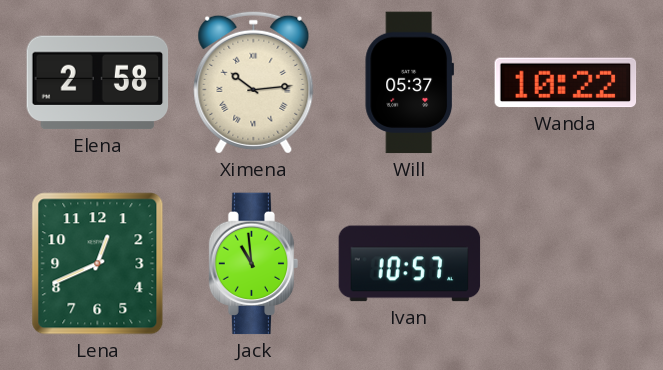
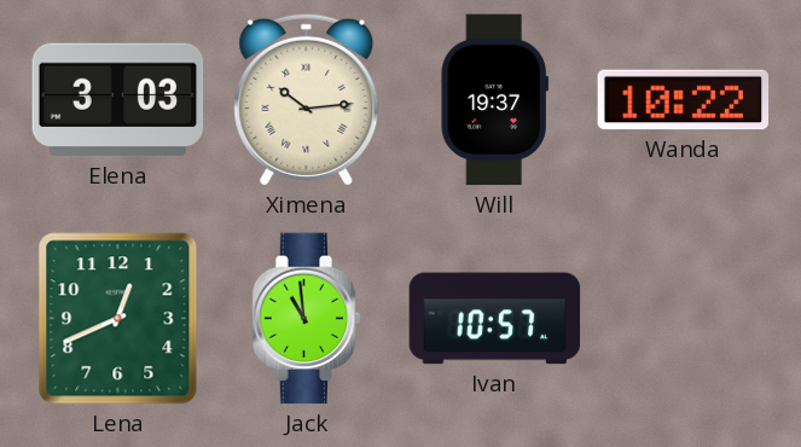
Elena: 2:58 -> 3:03 (118, 100)
Will: 05:37 -> 19:37 (494, 100)
